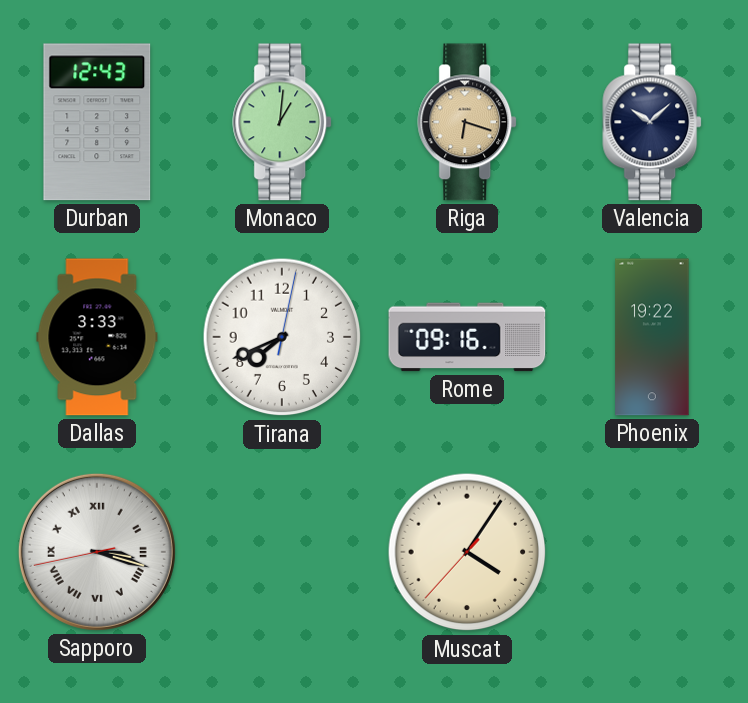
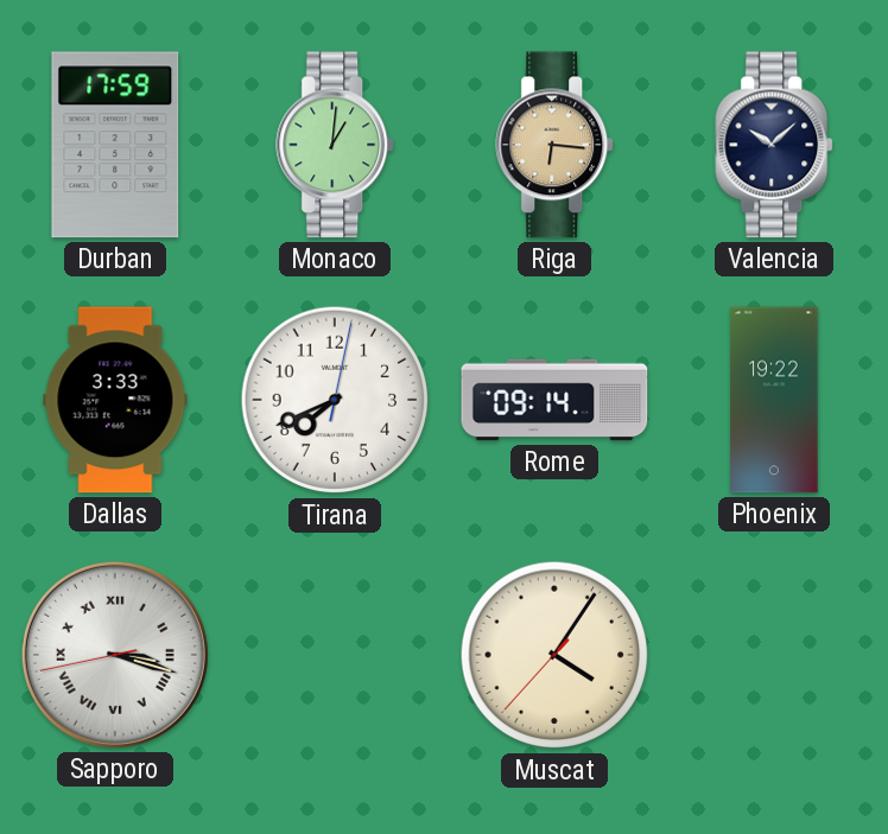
Durban: 12:43 -> 17:59 (115, 145)
Riga: 6:18 -> 6:16 (556, 145)
Rome: 09:16 -> 09:14 (554, 400)
